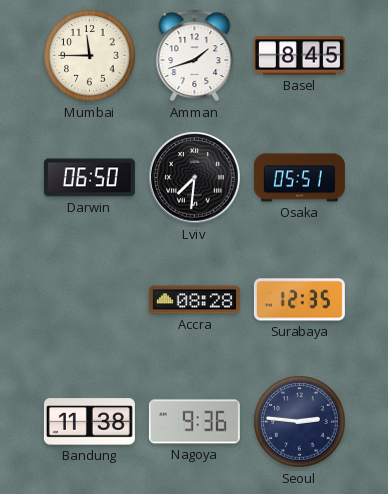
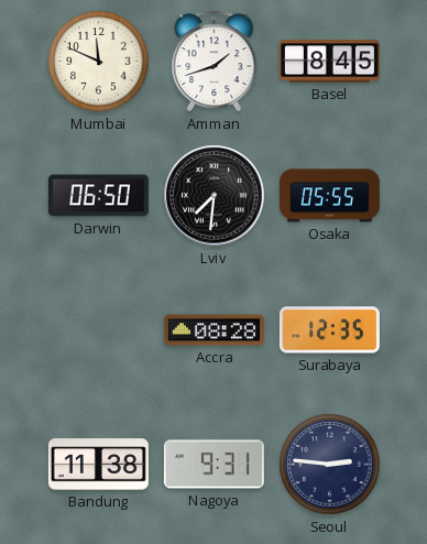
Mumbai: 11:45 -> 11:49 (99, 62)
Osaka: 05:51 -> 05:55 (329, 196)
Nagoya: 9:36 -> 9:31 (214, 465)
